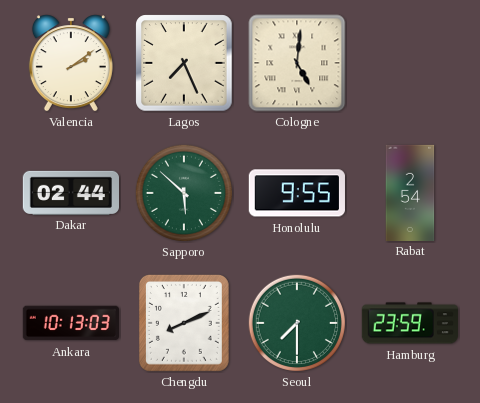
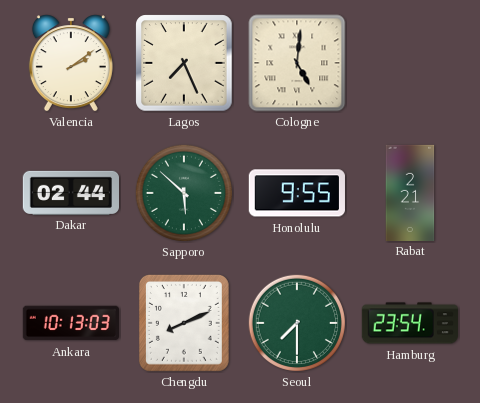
Rabat: 2:54 -> 2:21 (410, 192)
Hamburg: 23:59 -> 23:54 (410, 323)
